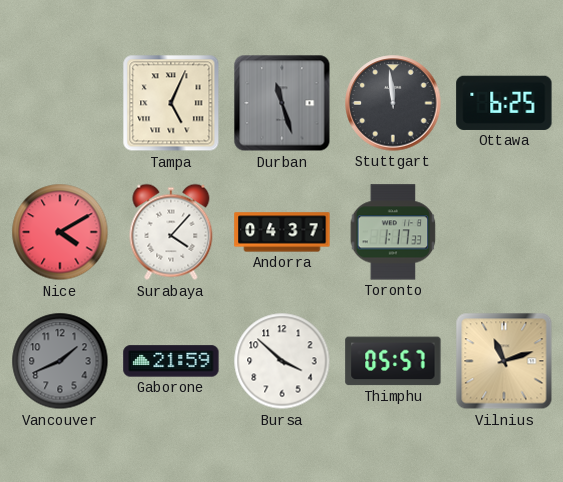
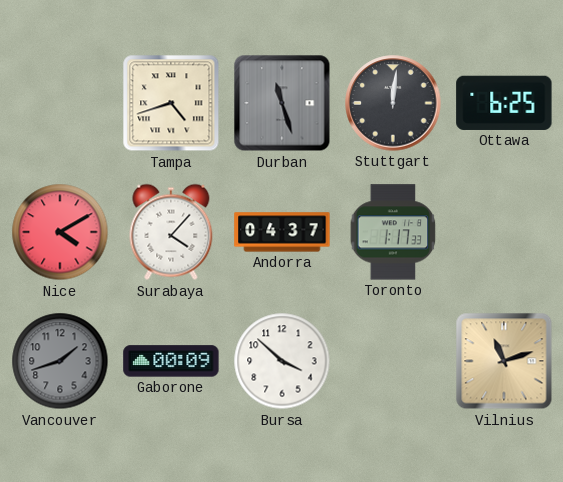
Tampa: 5:04 -> 4:42 (171, 103)
Stuttgart: 11:59 -> 12:01 (393, 103)
Vancouver: 1:41 -> 1:42 (60, 361)
Gaborone: 21:59 -> 00:09 (171, 361)
Thimphu: 05:57 -> none (393, 361)
